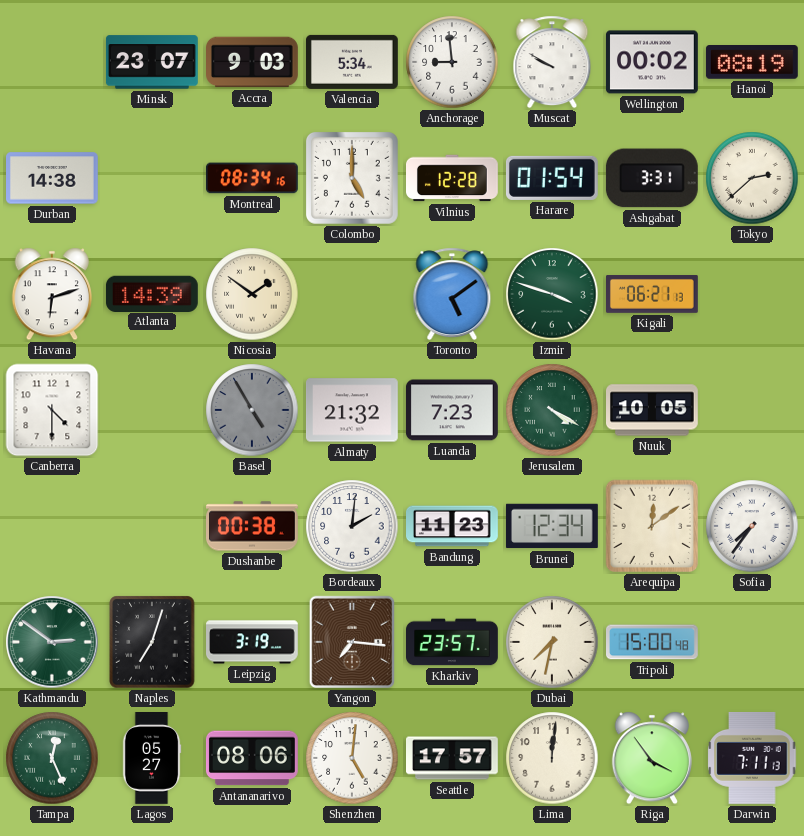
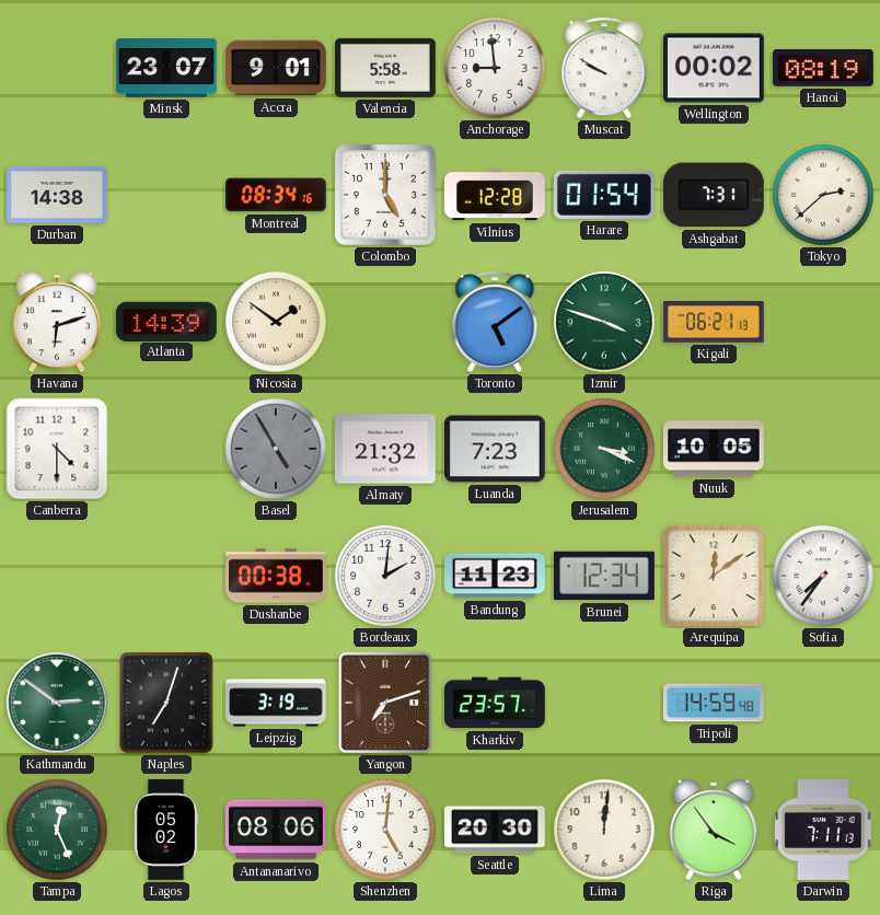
Accra: 9:03 -> 9:01 (277, 68)
Valencia: 5:34 -> 5:58 (386, 68)
Ashgabat: 3:31 -> 7:31 (714, 195)
Jerusalem: 4:20 -> 3:19 (604, 449)
Yangon: 7:16 -> 7:12 (385, 703)
Dubai: 7:32 -> none (552, 642)
Tripoli: 15:00 -> 14:59 (715, 703)
Lagos: 05:27 -> 05:02 (166, 831)
Seattle: 17:57 -> 20:30 (496, 830)
